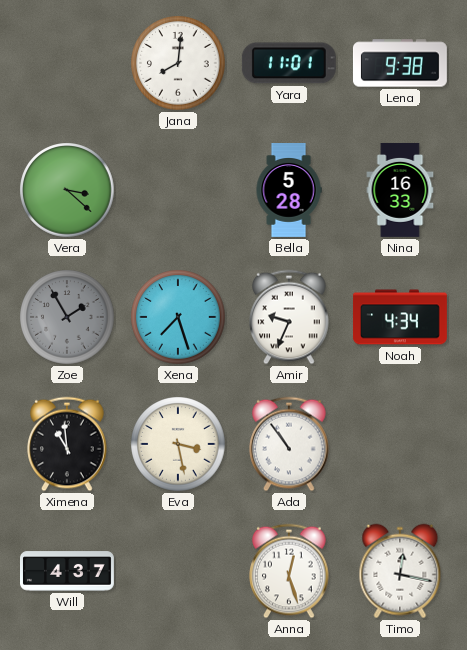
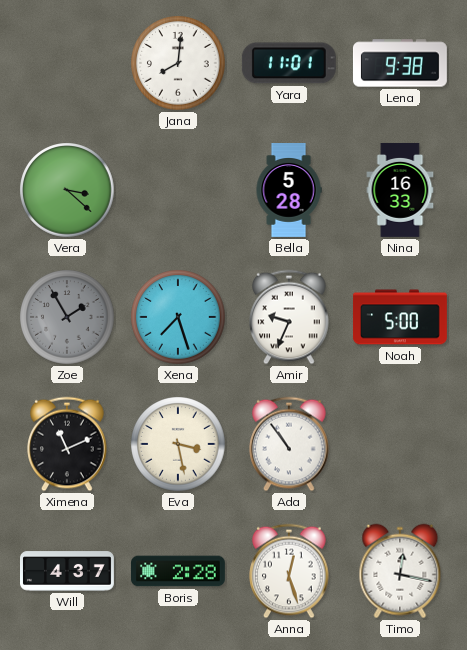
Noah: 4:34 -> 5:00 (400, 317)
Ximena: 10:59 -> 11:11 (67, 444)
Boris: none -> 2:28 (178, 571)
